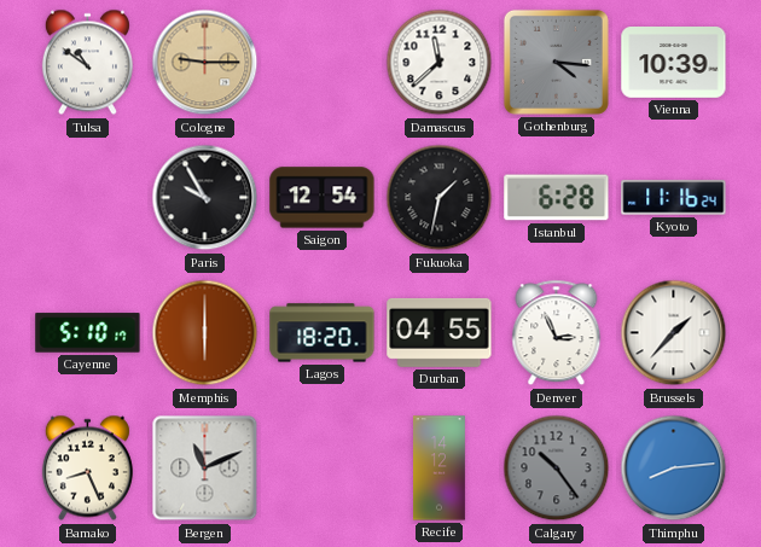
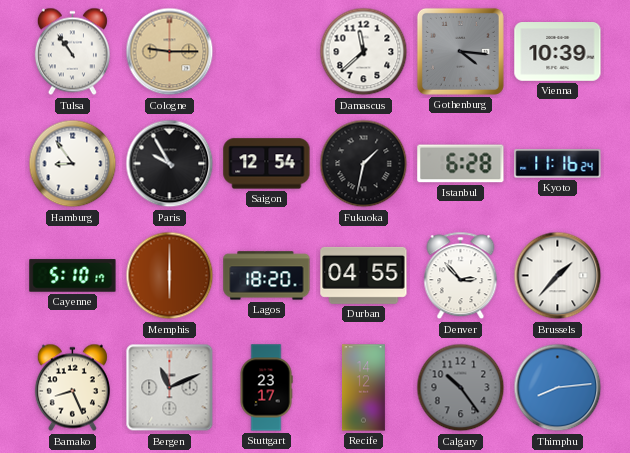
Tulsa: 10:51 -> 10:54 (72, 52)
Hamburg: none -> 8:54 (73, 164)
Denver: 2:56 -> 2:53 (461, 276)
Stuttgart: none -> 23:17 (266, 388)
